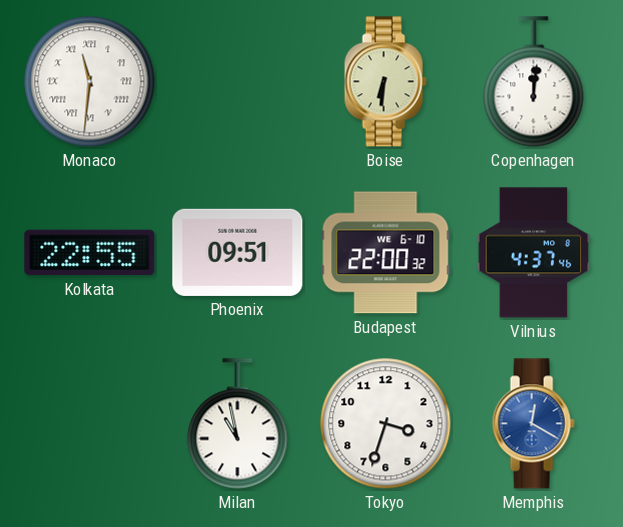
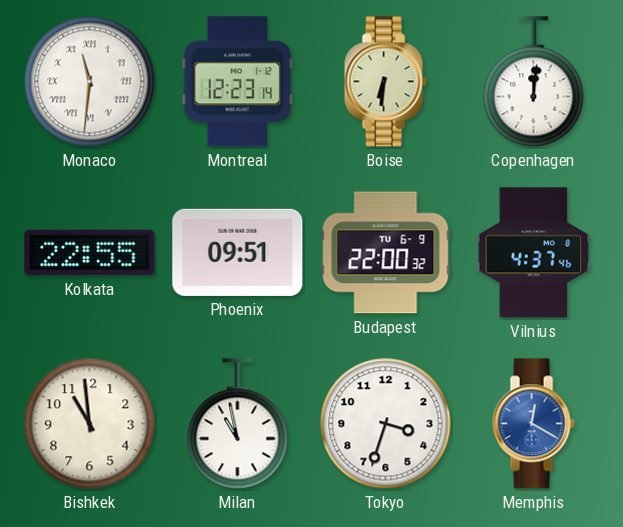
Montreal: none -> 12:23 (238, 82)
Budapest date: WE 6-10 -> TU 6-9 (386, 253)
Bishkek: none -> 10:59 (90, 424)
